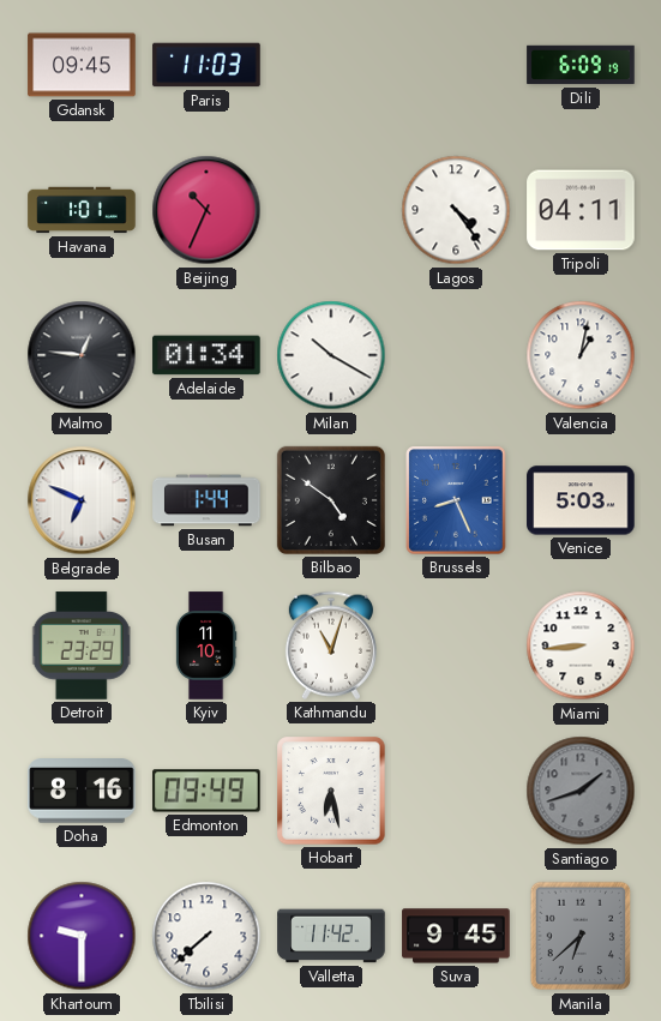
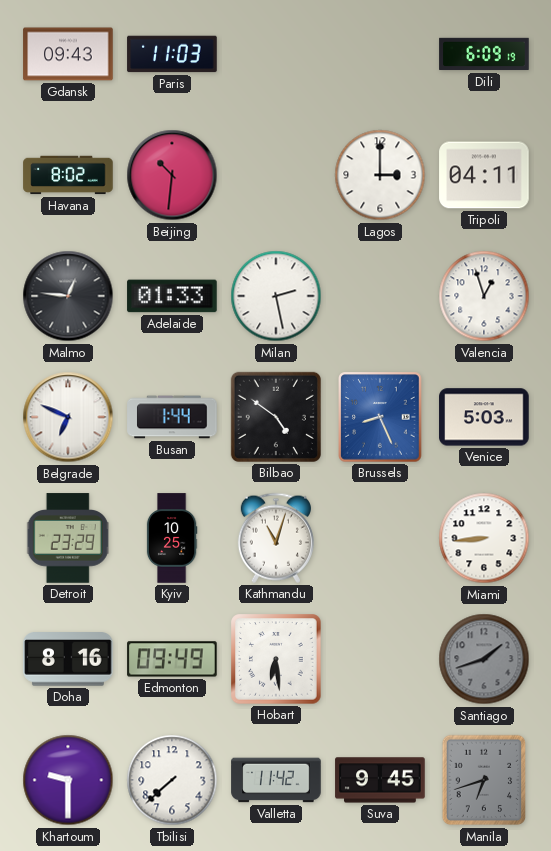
Gdansk: 09:45 -> 09:43 (68, 54)
Havana: 1:01 -> 8:02 (68, 175)
Beijing: 10:34 -> 10:31 (172, 175)
Lagos: 4:24 -> 3:00 (380, 175)
Adelaide: 01:34 -> 01:33 (172, 296)
Milan: 10:20 -> 2:28 (276, 296)
Valencia: 1:02 -> 12:57 (484, 296)
Kyiv: 11:10 -> 10:25 (172, 538)
Hobart: 6:28 -> 6:29 (276, 659)
Manila: 6:38 -> 6:42 (484, 780)
